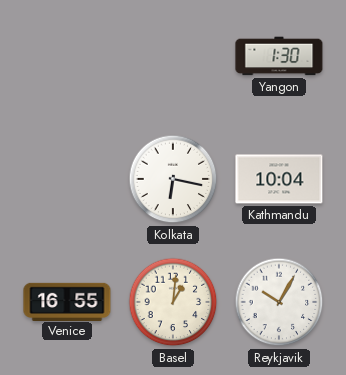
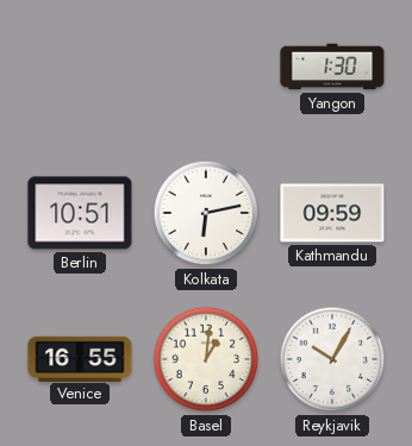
Berlin: none -> 10:51 (80, 213)
Kolkata: 6:17 -> 6:13 (206, 213)
Kathmandu: 10:04 -> 09:59 (332, 213)
